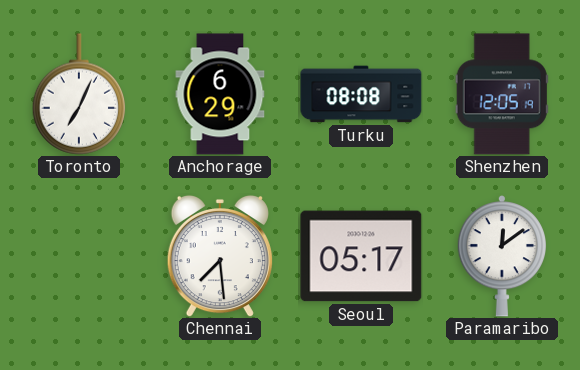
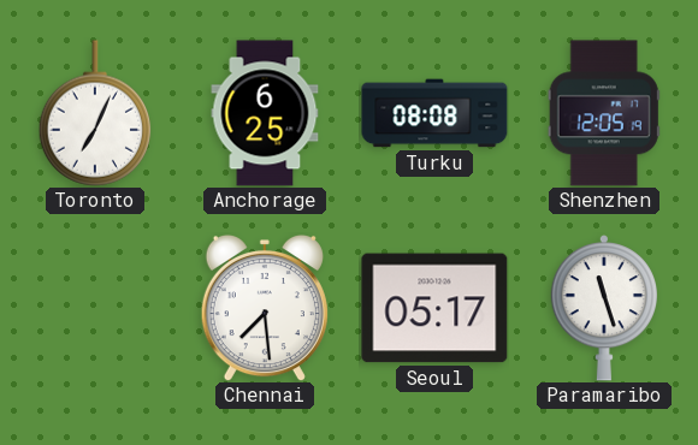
Anchorage: 6:29 -> 6:25 (265, 113)
Paramaribo: 12:09 -> 11:27 (603, 309)
